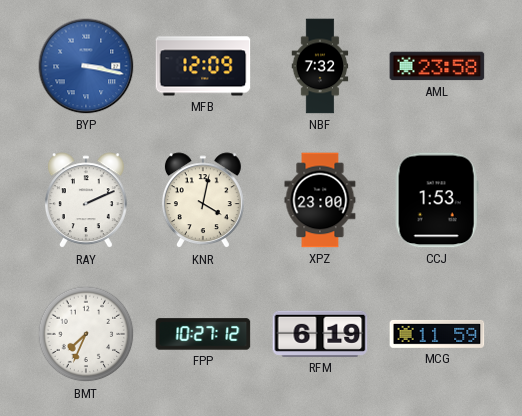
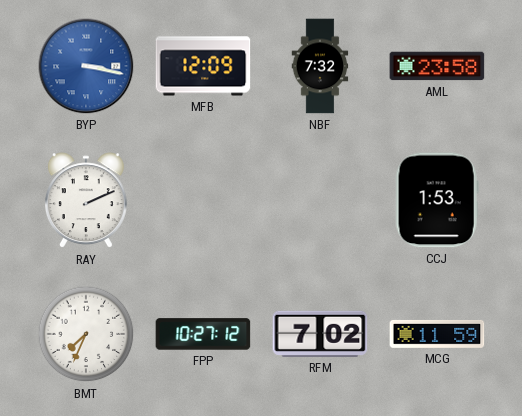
KNR: 4:02 -> none (203, 201)
XPZ: 23:00 -> none (320, 200)
RFM: 6:19 -> 7:02 (320, 334)
